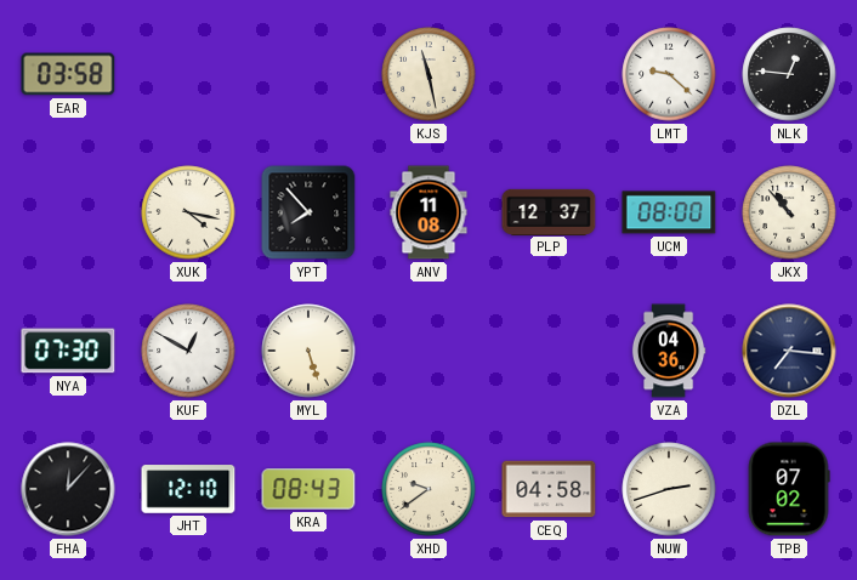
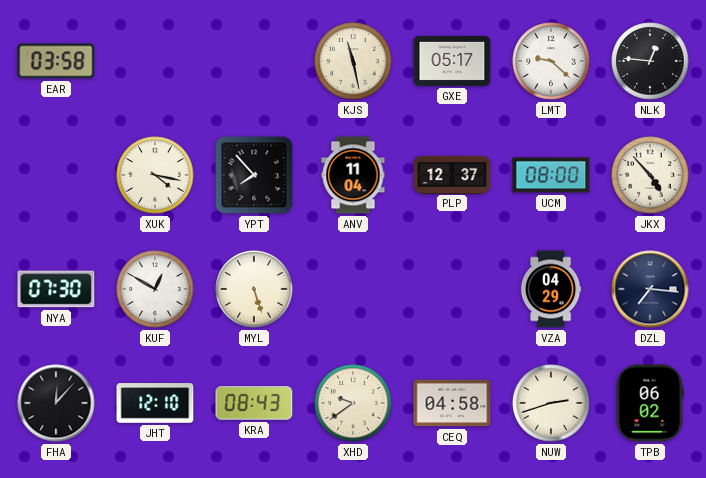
GXE: none -> 05:17 (452, 61)
ANV: 11:08 -> 11:04 (353, 175)
JKX: 10:53 -> 4:53 (650, 175)
VZA: 04:36 -> 04:29 (551, 289)
TPB: 07:02 -> 06:02 (650, 403)
